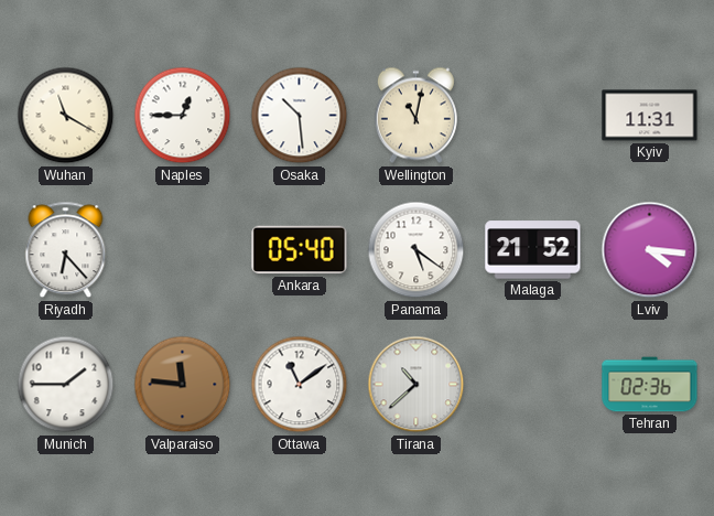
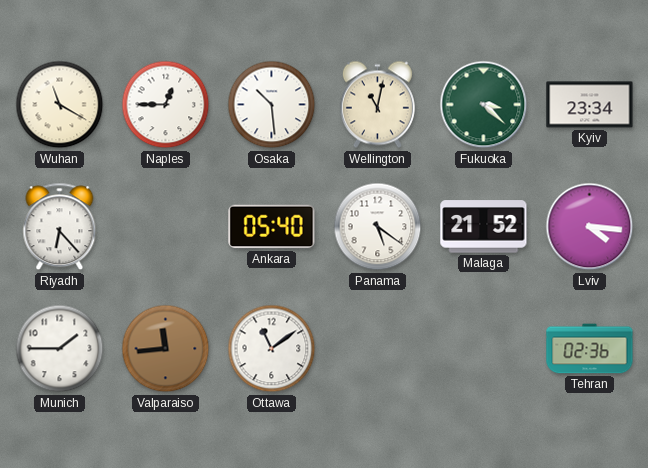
Fukuoka: none -> 3:22 (484, 105)
Kyiv: 11:31 -> 23:34 (590, 105)
Valparaiso: 11:46 -> 11:44 (166, 349)
Tirana: 10:38 -> none (416, 385)
